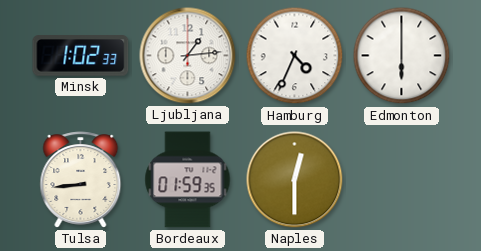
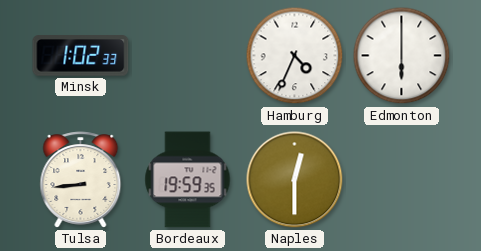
Ljubljana: 1:14 -> none (188, 56)
Bordeaux: 01:59 -> 19:59 (188, 180)
